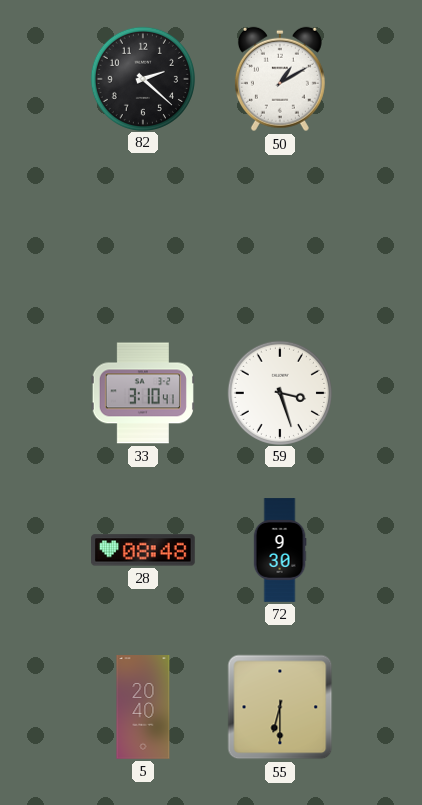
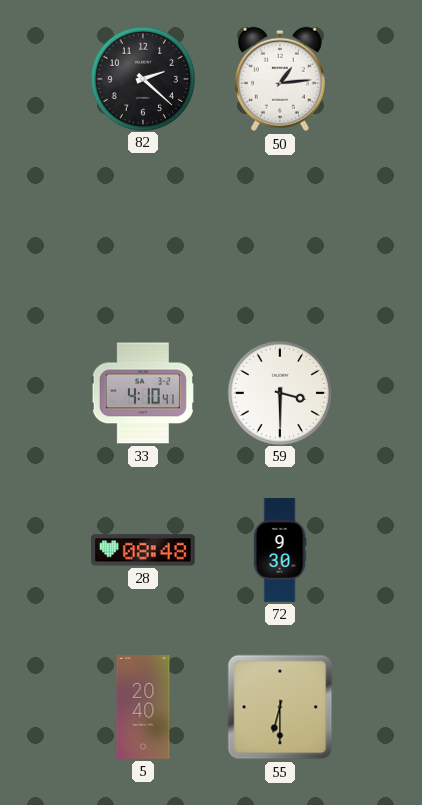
50: 1:10 -> 1:14 (280, 79)
33: 3:10 -> 4:10 (142, 393)
59: 3:27 -> 3:30 (279, 392)
